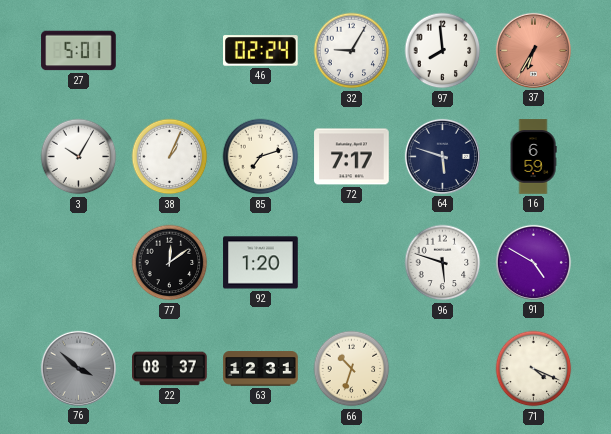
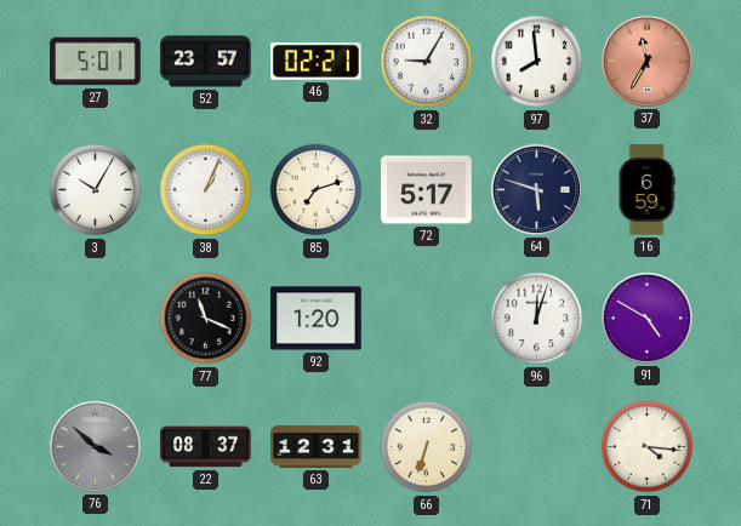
52: none -> 23:57 (206, 62)
46: 02:24 -> 02:21 (317, 62)
37: 6:35 -> 11:35 (646, 61)
72: 7:17 -> 5:17 (427, 190)
77: 12:09 -> 11:19 (206, 319)
96: 5:48 -> 12:03 (537, 319)
66: 10:33 -> 6:33 (427, 447)
71: 4:19 -> 4:16 (648, 447)
